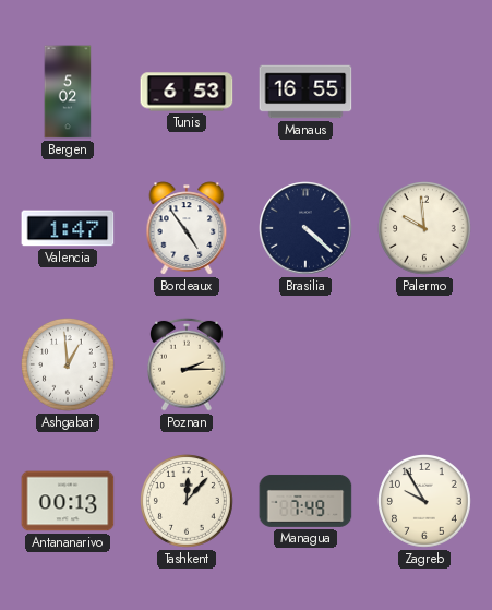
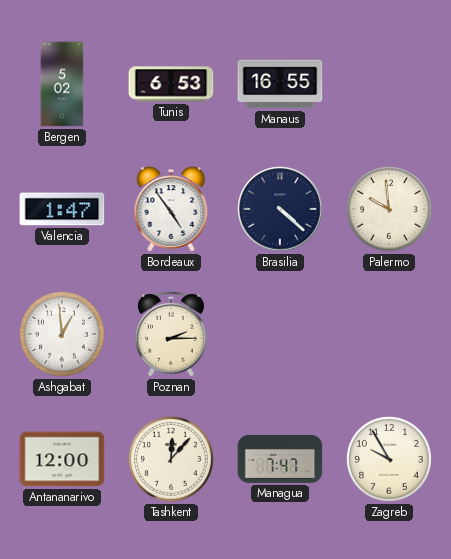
Antananarivo: 00:13 -> 12:00 (62, 459)
Managua: 7:49 -> 7:47 (280, 459)
